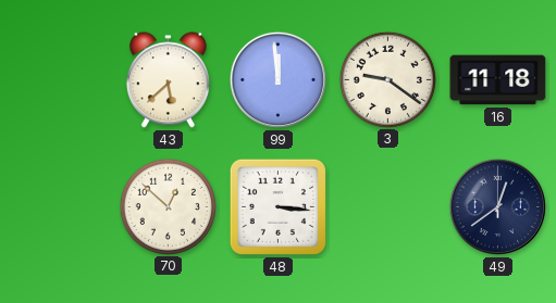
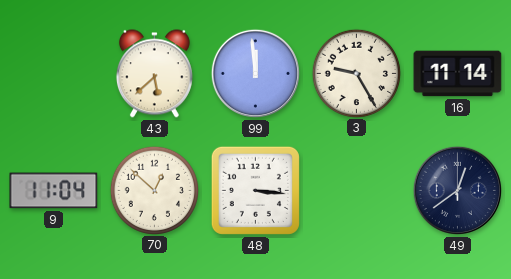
3: 9:21 -> 9:25 (356, 73)
16: 11:18 -> 11:14 (458, 74)
9: none -> 11:04 (54, 191)
